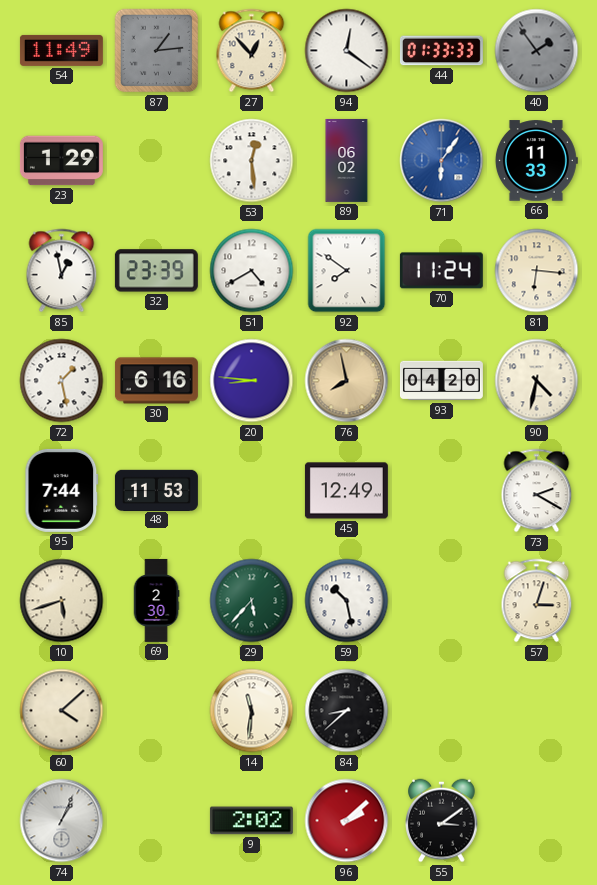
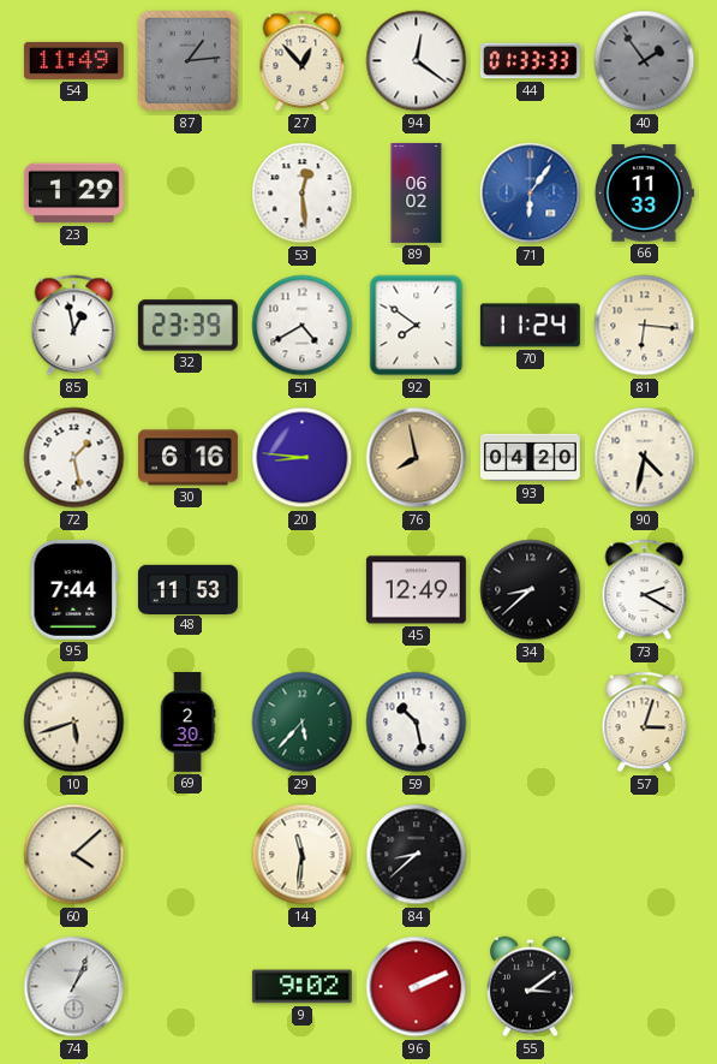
34: none -> 8:38 (531, 590)
9: 2:02 -> 9:02 (301, 987)
96: 2:08 -> 2:11 (417, 987)
